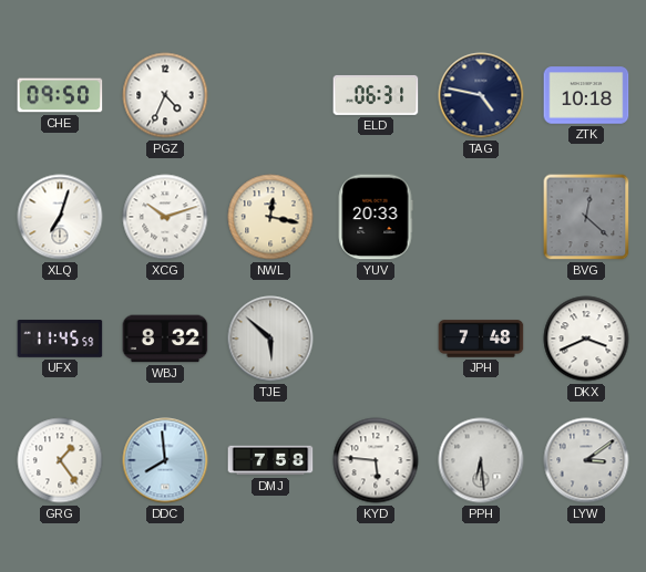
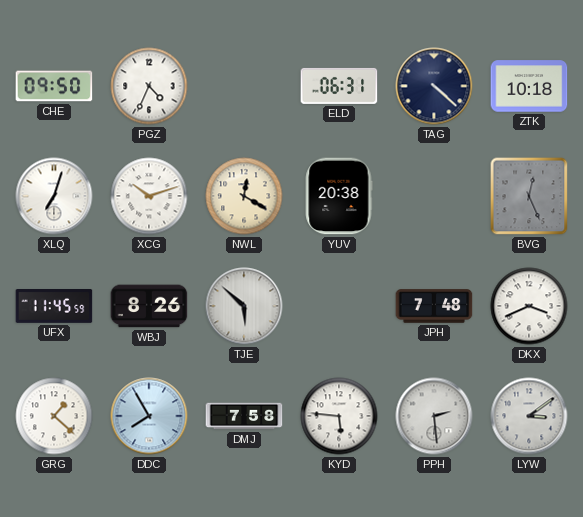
TAG: 4:47 -> 4:22 (434, 86)
NWL: 12:17 -> 12:20 (244, 196)
YUV: 20:33 -> 20:38 (339, 196)
BVG: 12:22 -> 12:26 (529, 196)
WBJ: 8:32 -> 8:26 (149, 306)
GRG: 1:24 -> 1:22 (54, 416)
DDC: 7:59 -> 7:55 (149, 416)
PPH: 6:29 -> 2:29 (434, 416)
